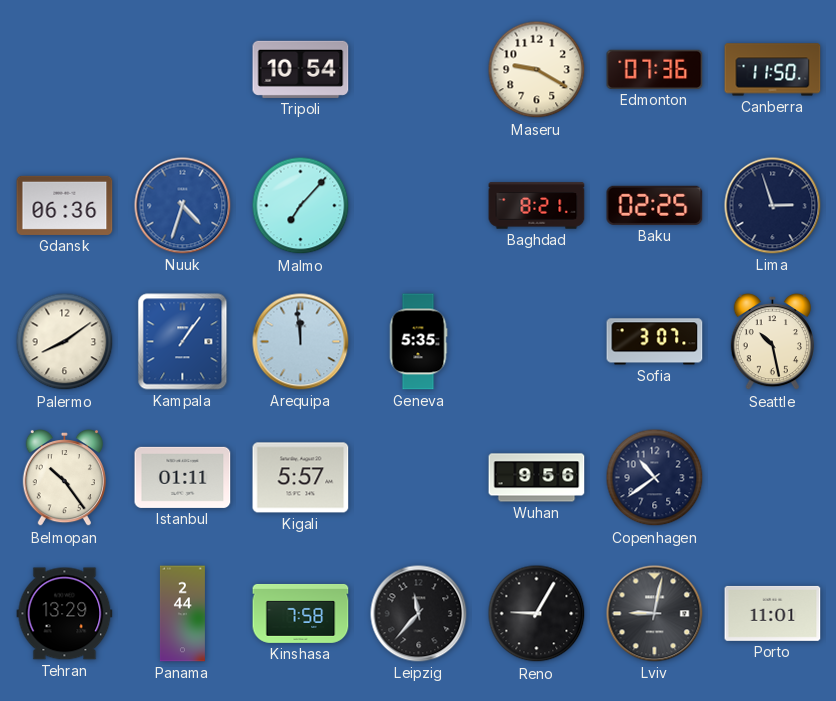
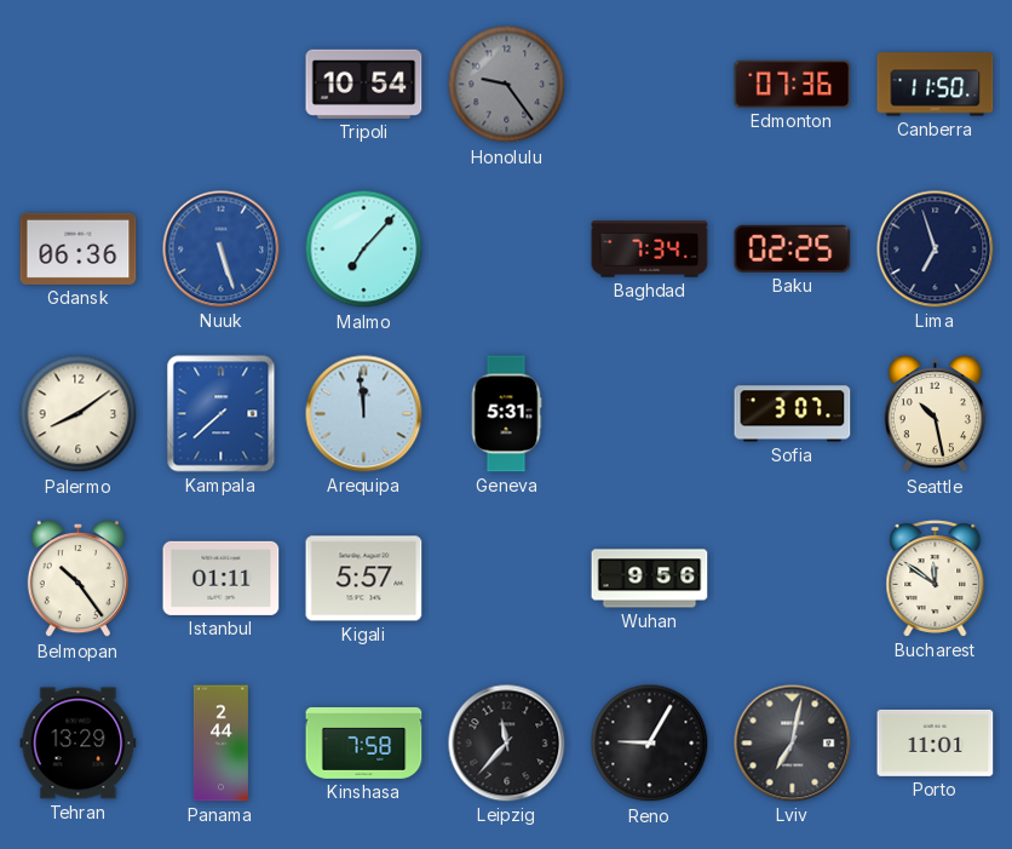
Honolulu: none -> 9:24 (507, 85)
Maseru: 9:20 -> none (537, 70)
Nuuk: 4:33 -> 5:27 (222, 249)
Baghdad: 8:21 -> 7:34 (650, 249)
Lima: 2:57 -> 6:57 (936, 249)
Kampala: 1:06 -> 7:38 (222, 414)
Geneva: 5:35 -> 5:31 (506, 414)
Copenhagen: 10:39 -> none (655, 478)
Bucharest: none -> 11:51 (936, 579)
Lviv: 9:02 -> 7:02 (793, 744)
